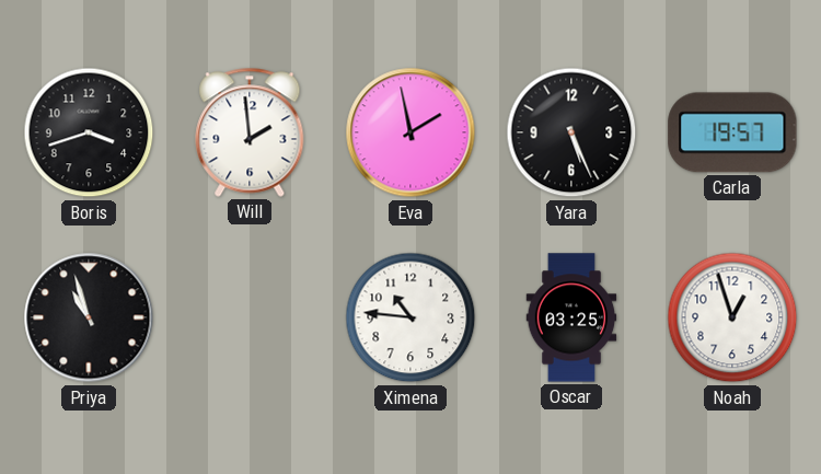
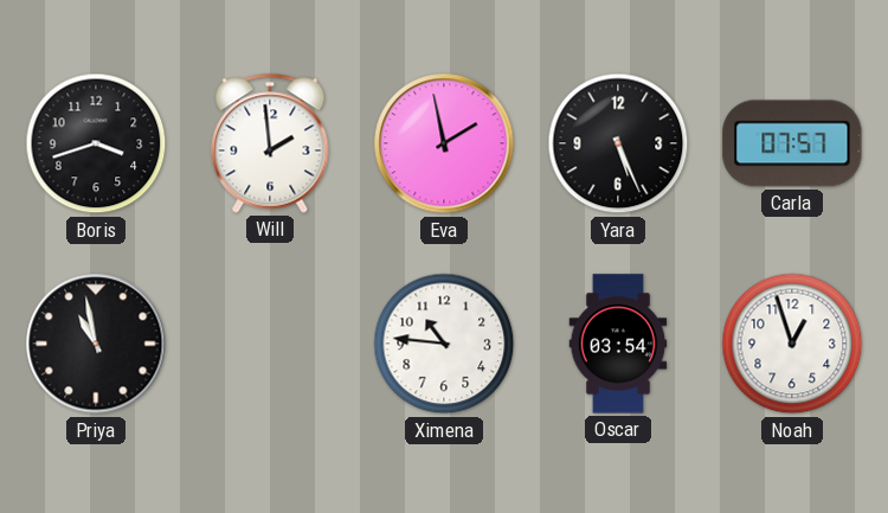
Carla: 19:57 -> 07:57 (792, 143)
Priya: 10:57 -> 10:58 (96, 344)
Oscar: 03:25 -> 03:54 (618, 344)
